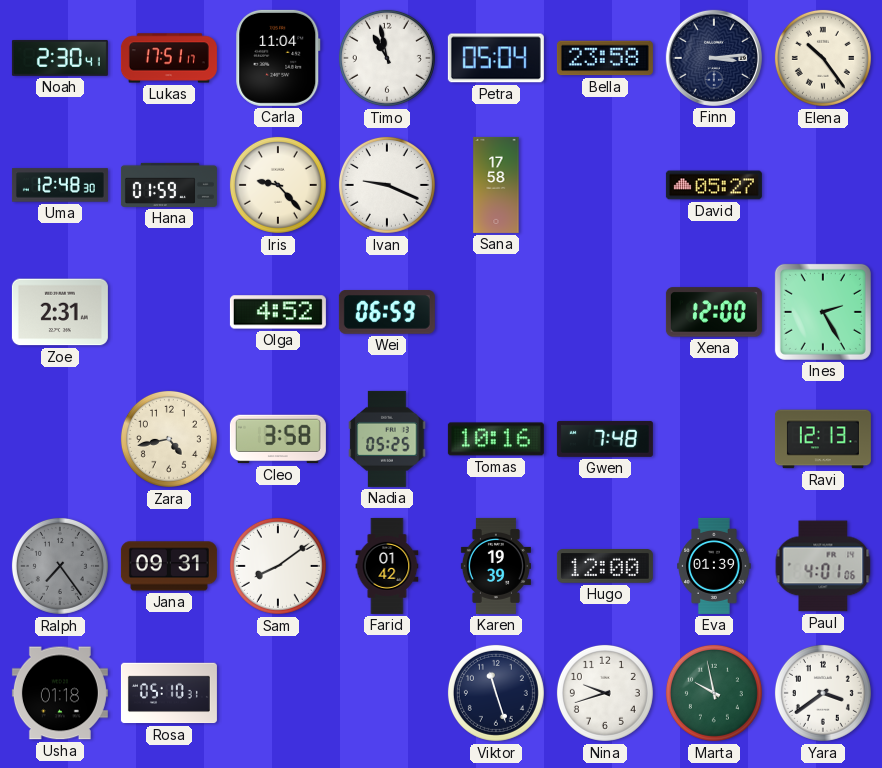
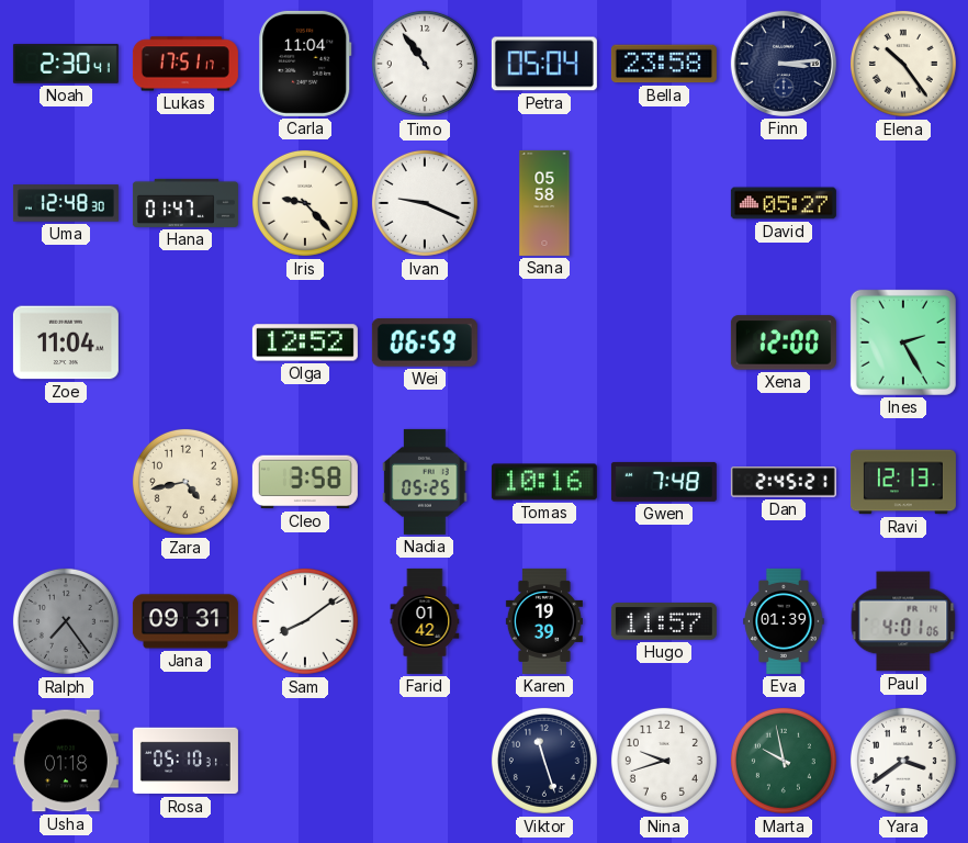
Timo: 10:58 -> 10:54 (425, 64)
Hana: 01:59 -> 01:47 (185, 203)
Sana: 17:58 -> 05:58 (544, 203)
Zoe: 2:31 -> 11:04 (66, 342)
Olga: 4:52 -> 12:52 (305, 342)
Dan: none -> 2:45 (784, 482)
Hugo: 12:00 -> 11:57 (664, 621)
